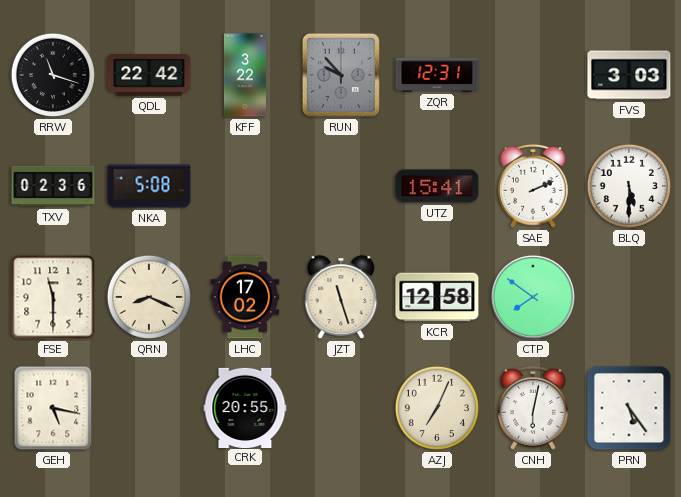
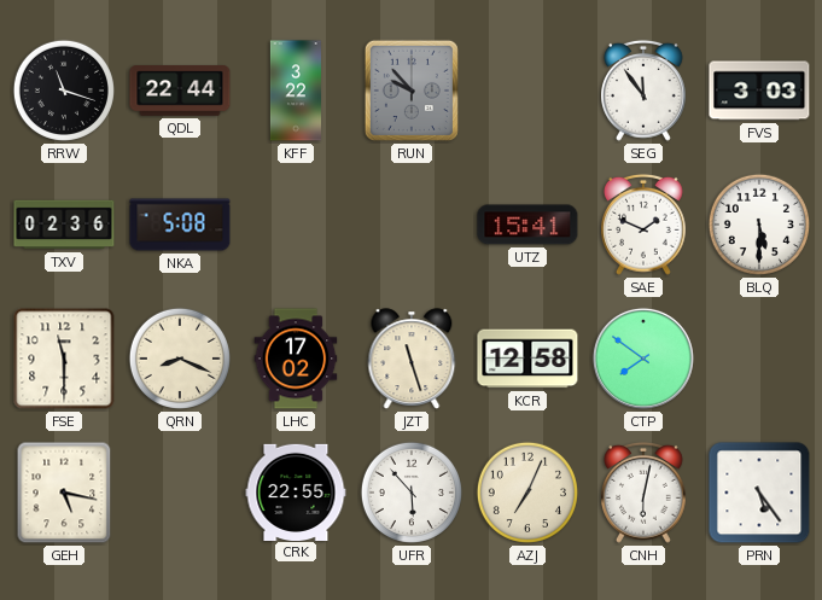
QDL: 22:42 -> 22:44 (180, 91)
ZQR: 12:31 -> none (437, 75)
SEG: none -> 11:54 (645, 91)
SAE: 2:11 -> 1:49 (645, 225)
CRK: 20:55 -> 22:55 (296, 491)
UFR: none -> 5:53 (412, 493)
